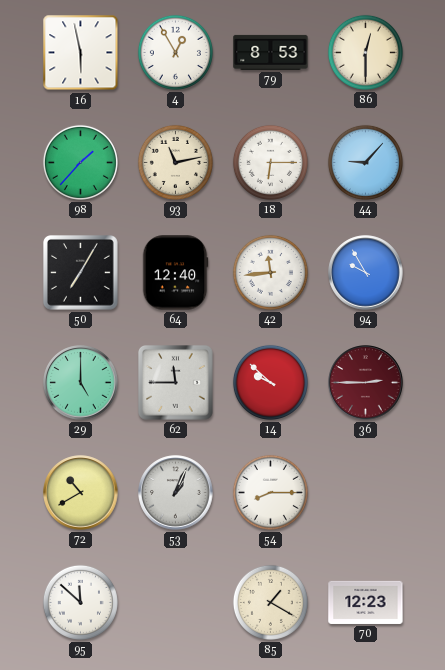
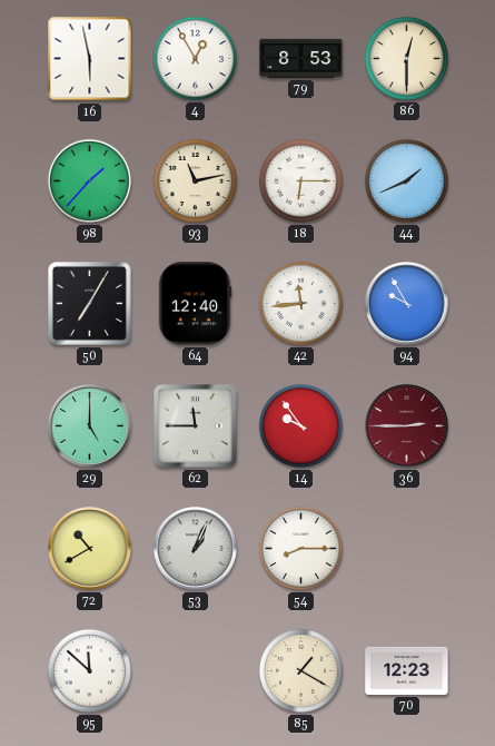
44: 9:07 -> 1:41 (406, 180)
14: 9:52 -> 9:54 (300, 425)
